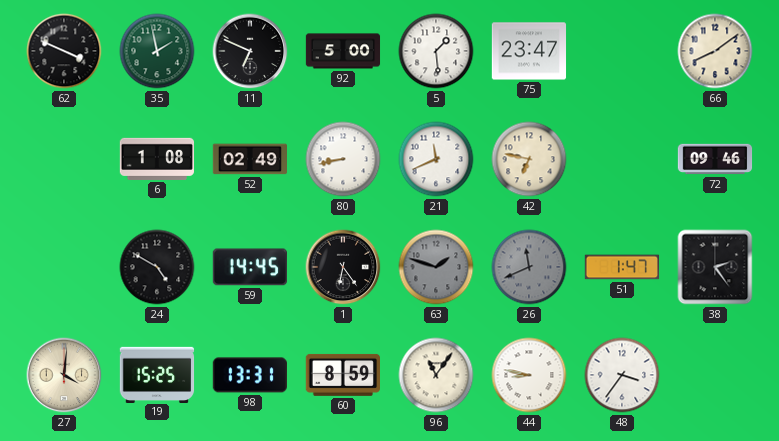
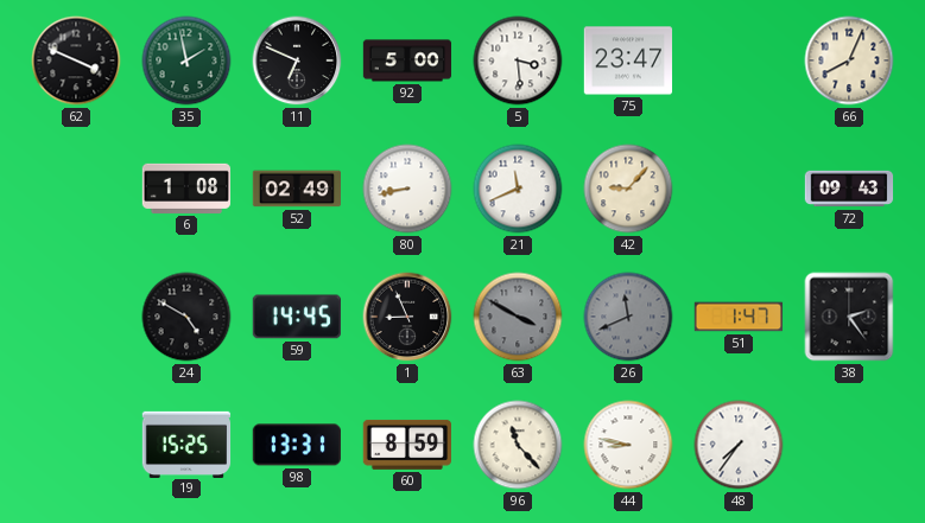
5: 1:29 -> 3:29 (518, 60)
66: 8:09 -> 8:04 (849, 60)
42: 6:47 -> 9:07 (628, 189)
72: 09:46 -> 09:43 (849, 189)
1: 6:24 -> 8:56 (407, 317)
63: 1:48 -> 3:50 (518, 317)
27: 4:01 -> none (64, 375)
96: 11:06 -> 11:23 (518, 445)
48: 3:36 -> 7:36 (739, 445)
